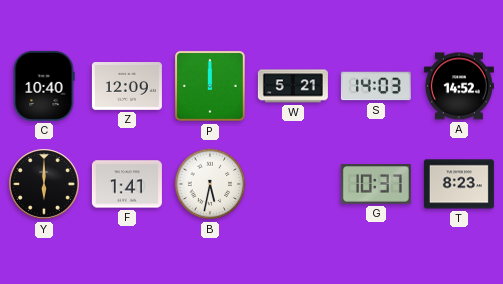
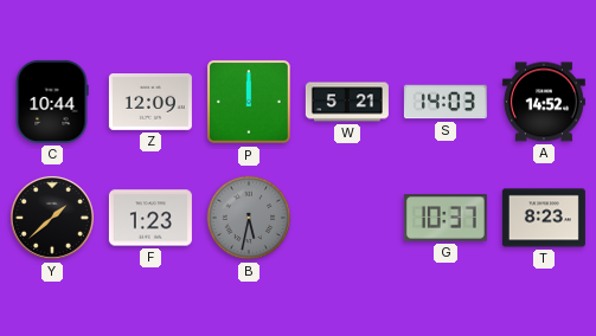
C: 10:40 -> 10:44 (52, 102)
Y: 6:00 -> 1:38 (52, 218)
F: 1:41 -> 1:23 (150, 218)
B dial: white -> grey (249, 218)
